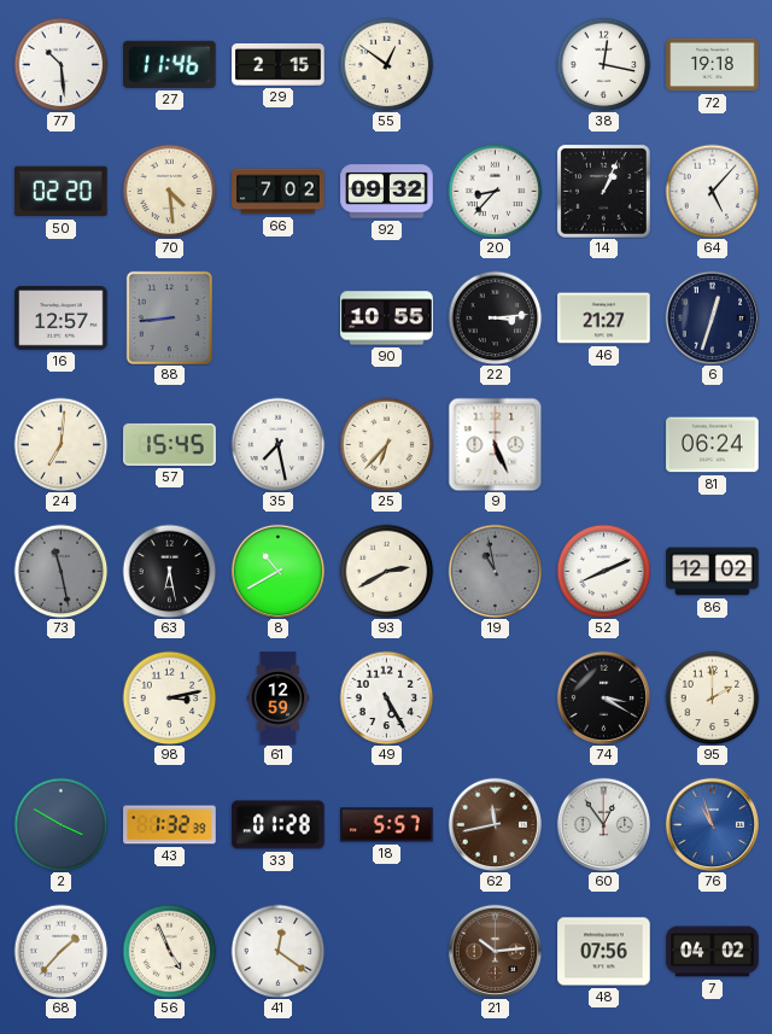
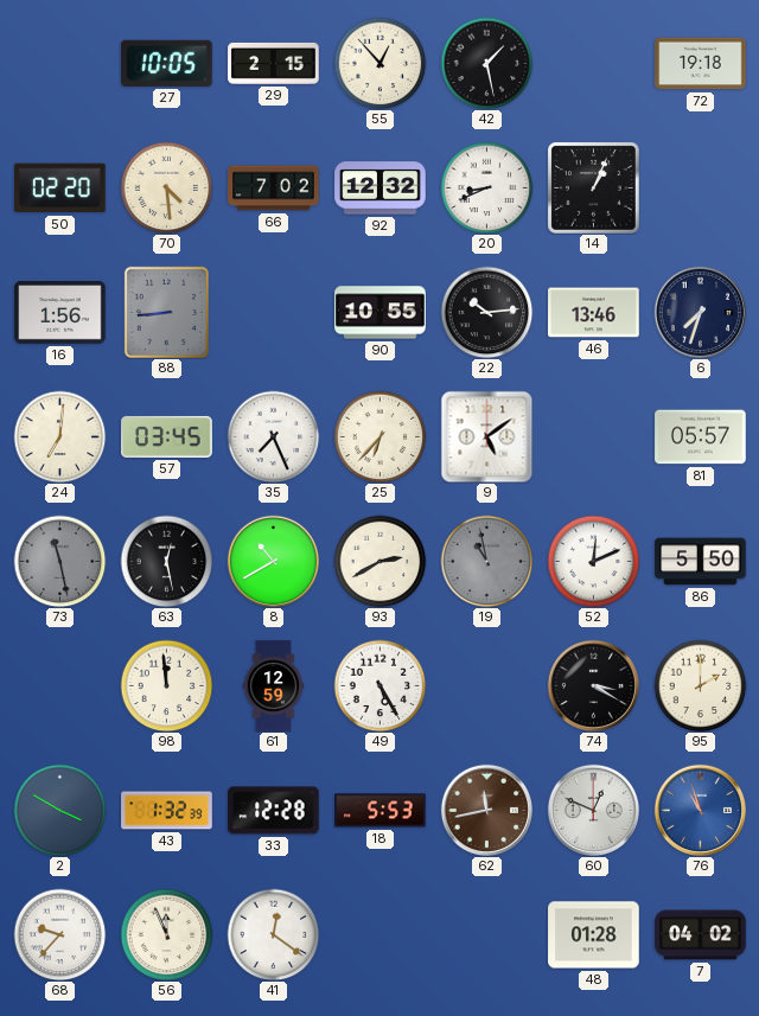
77: 10:29 -> none (60, 64)
27: 11:46 -> 10:05 (167, 63)
55: 12:51 -> 12:53 (379, 63)
42: none -> 1:28 (486, 63)
38: 12:17 -> none (603, 64)
92: 09:32 -> 12:32 (381, 188)
20: 8:37 -> 8:41 (486, 187)
64: 5:07 -> none (712, 191)
16: 12:57 -> 1:56 (60, 313)
22: 3:14 -> 10:14 (486, 312)
46: 21:27 -> 13:46 (594, 313)
6: 12:33 -> 7:33 (700, 312)
57: 15:45 -> 03:45 (167, 436)
35: 7:28 -> 7:26 (273, 436)
9: 5:26 -> 5:09 (486, 436)
81: 06:24 -> 05:57 (701, 437)
63: 6:28 -> 12:28 (166, 561)
52: 8:11 -> 12:11 (593, 561)
86: 12:02 -> 5:50 (701, 562)
98: 3:13 -> 11:59 (166, 685)
33: 01:28 -> 12:28 (274, 811)
18: 5:57 -> 5:53 (381, 811)
60: 12:54 -> 12:49 (593, 810)
68: 1:37 -> 9:37 (59, 934)
56: 4:56 -> 11:56 (166, 934)
21: 10:14 -> none (495, 951)
48: 07:56 -> 01:28 (594, 935)
